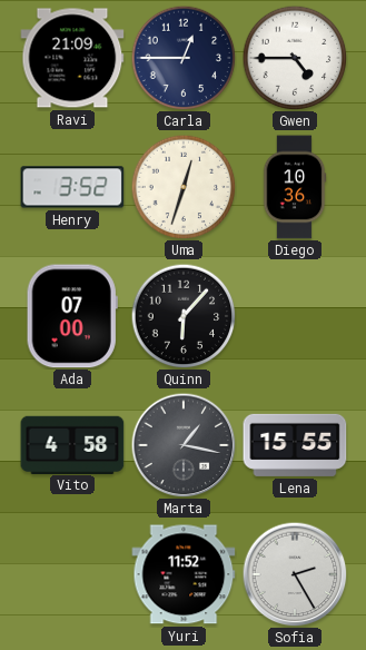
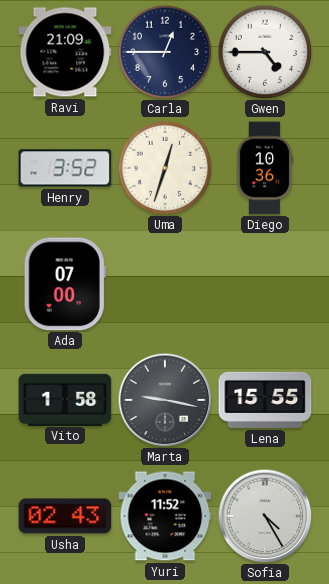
Quinn: 6:07 -> none (184, 316)
Vito: 4:58 -> 1:58 (65, 399)
Marta: 1:17 -> 9:17 (165, 400)
Usha: none -> 02:43 (65, 516)
Sofia: 2:25 -> 4:25 (265, 516)
